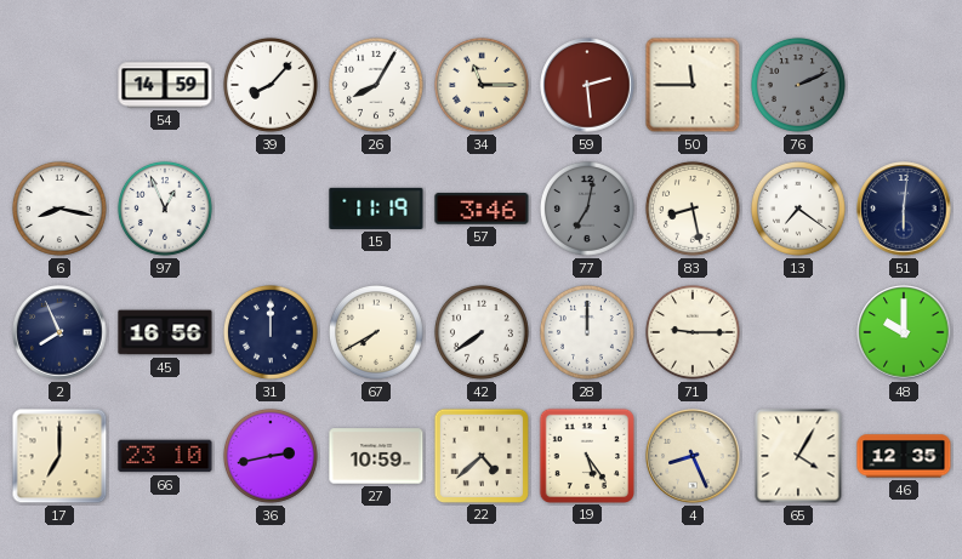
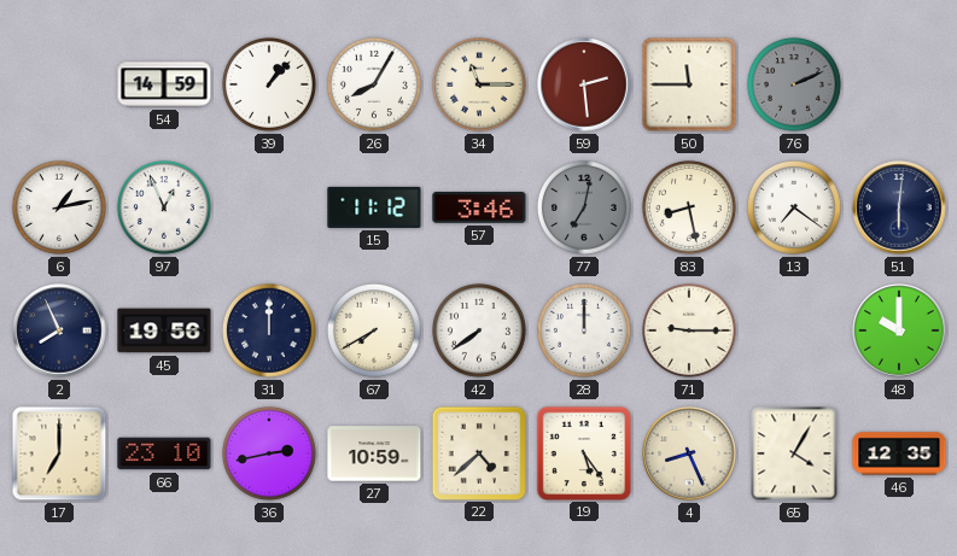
39: 8:07 -> 1:07 (269, 84)
6: 8:17 -> 1:13 (59, 207)
15: 11:19 -> 11:12 (374, 207)
45: 16:56 -> 19:56 (164, 330)
